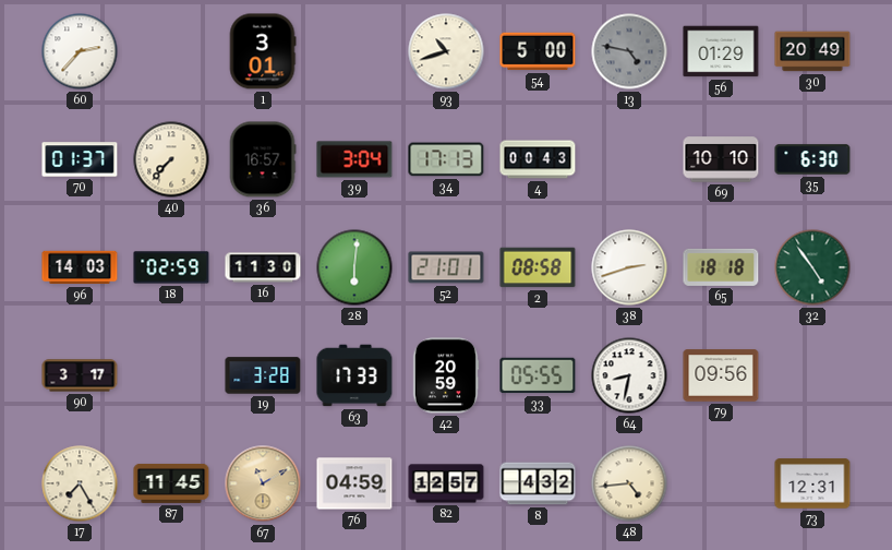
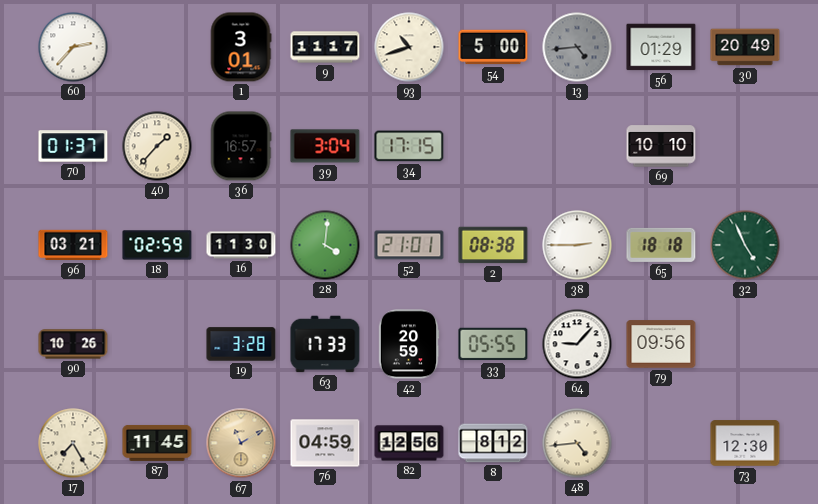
9: none -> 11:17 (325, 47)
13: 4:47 -> 4:44 (577, 47)
40: 7:37 -> 1:37 (157, 146)
34: 17:13 -> 17:15 (409, 146)
4: 00:43 -> none (538, 159)
35: 6:30 -> none (812, 159)
96: 14:03 -> 03:21 (73, 245)
28: 6:01 -> 4:01 (325, 245)
2: 08:58 -> 08:38 (493, 245)
38: 2:42 -> 2:45 (577, 245)
32: 4:54 -> 4:56 (745, 245)
90: 3:17 -> 10:26 (73, 344)
64: 8:32 -> 9:07 (577, 344)
82: 12:57 -> 12:56 (409, 443)
8: 4:32 -> 8:12 (493, 443)
73: 12:31 -> 12:30 (745, 443)
